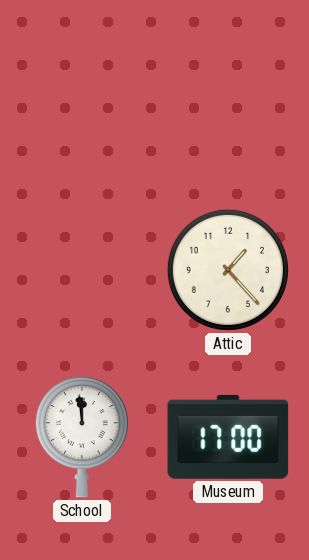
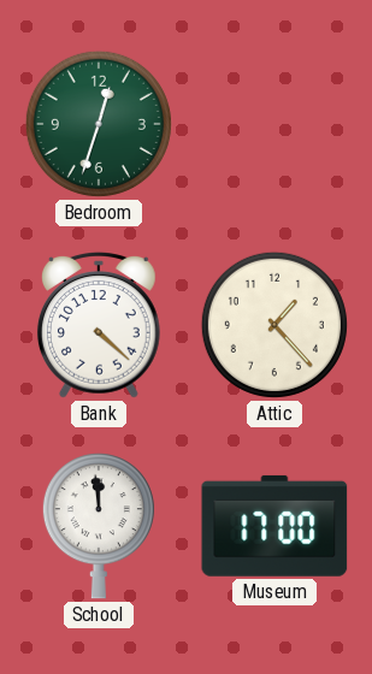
Bedroom: none -> 12:33 (99, 124)
Bank: none -> 4:22 (99, 326)
